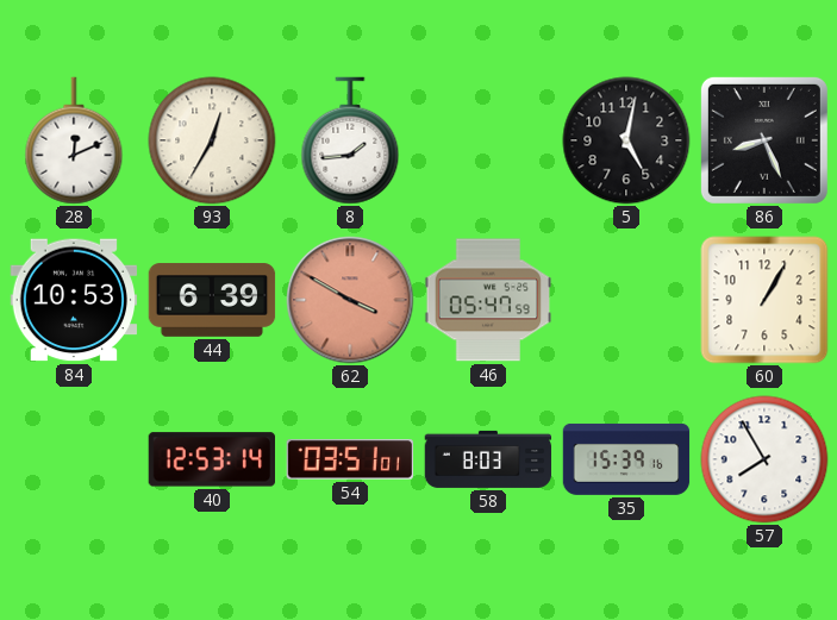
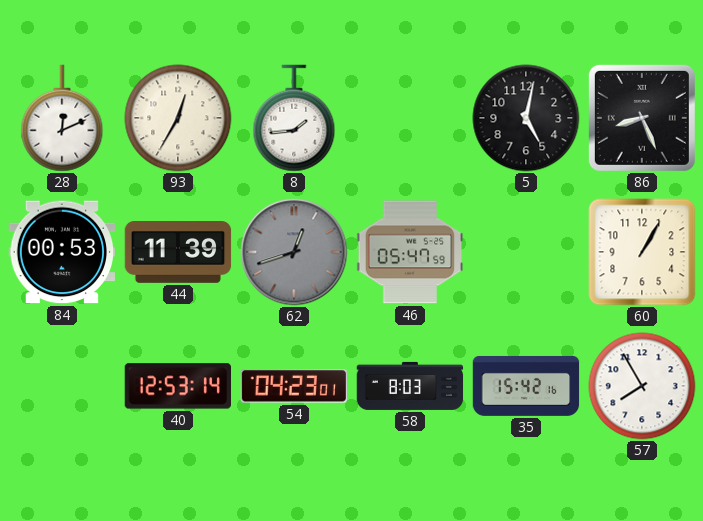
84: 10:53 -> 00:53 (62, 252)
44: 6:39 -> 11:39 (178, 252)
62: 3:50 -> 12:42 (294, 252)
62 dial: salmon -> grey (294, 252)
54: 03:51 -> 04:23 (294, 386)
35: 15:39 -> 15:42 (526, 386)
